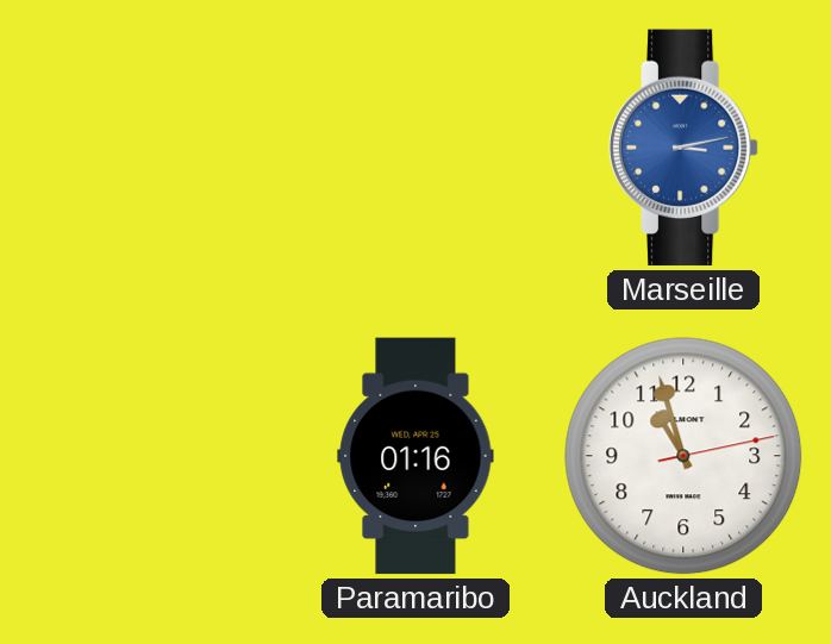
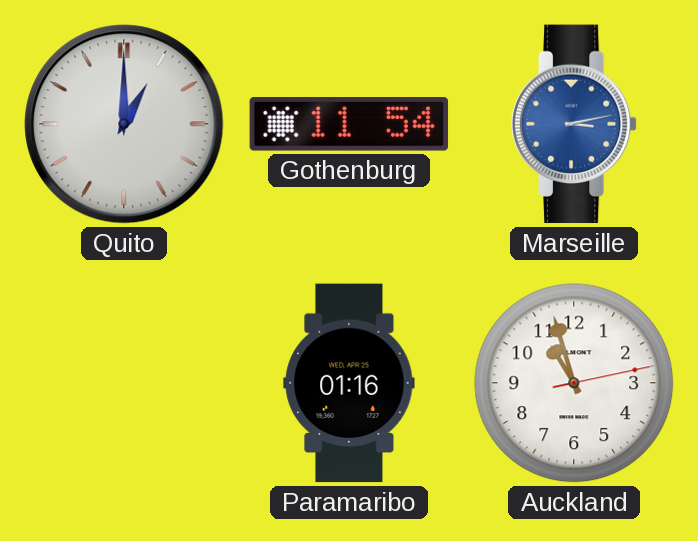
Quito: none -> 1:00 (124, 124)
Gothenburg: none -> 11:54 (349, 124)
